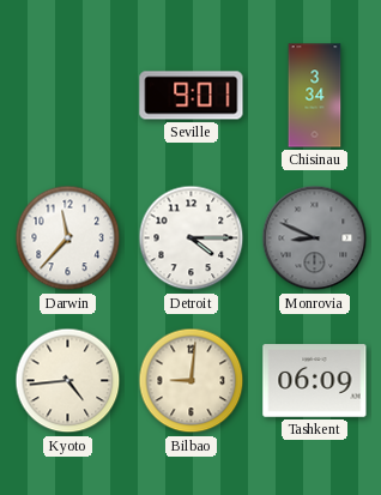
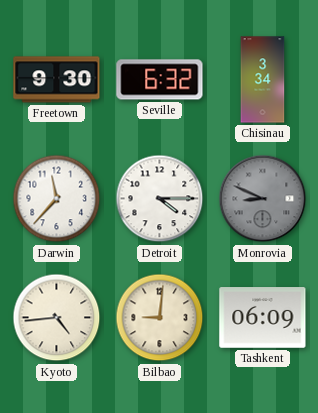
Freetown: none -> 9:30 (57, 80)
Seville: 9:01 -> 6:32 (160, 80)
